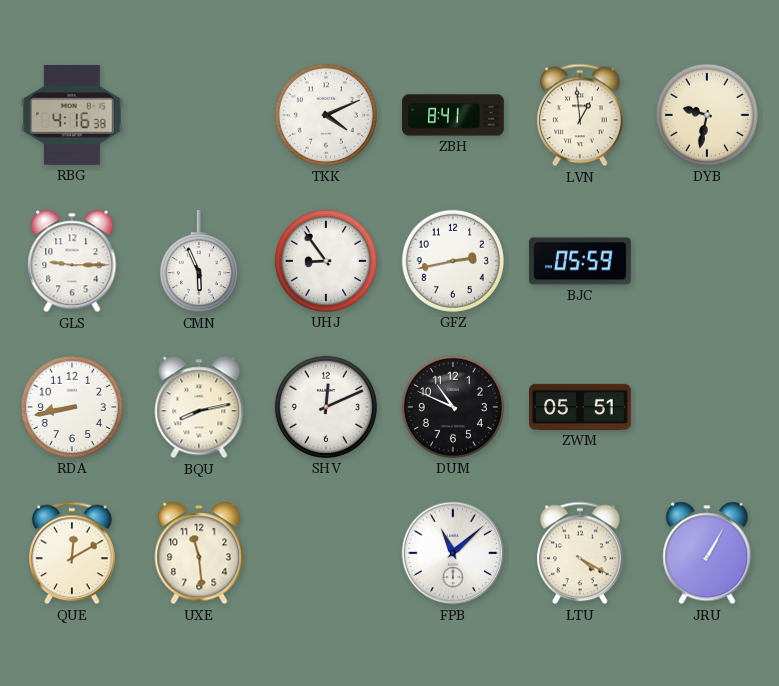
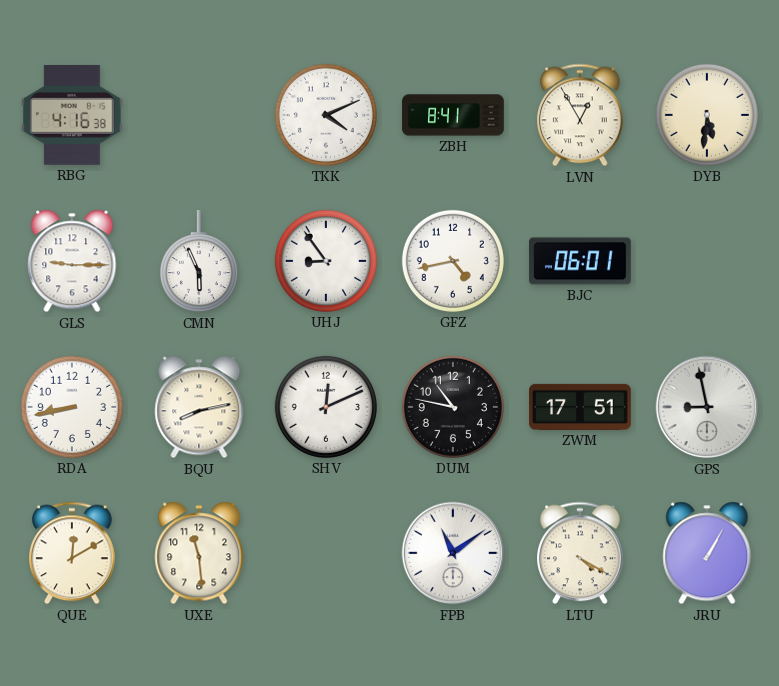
LVN: 12:59 -> 12:55 (581, 115)
DYB: 9:32 -> 5:31 (707, 115)
GFZ: 2:43 -> 4:43 (453, 261)
BJC: 05:59 -> 06:01 (580, 261)
DUM: 10:49 -> 10:47 (453, 407)
ZWM: 05:51 -> 17:51 (580, 407)
GPS: none -> 8:58 (707, 407)
FPB: 11:08 -> 11:09 (453, 553)
